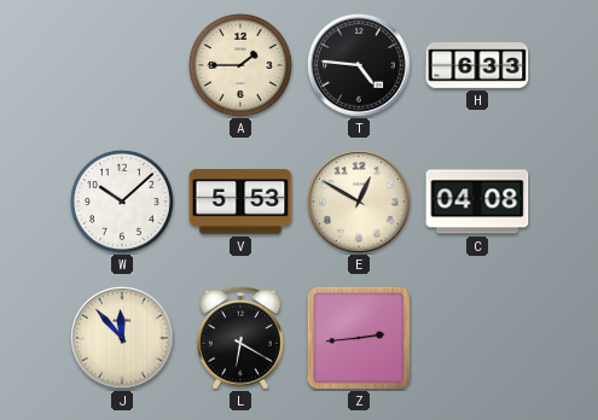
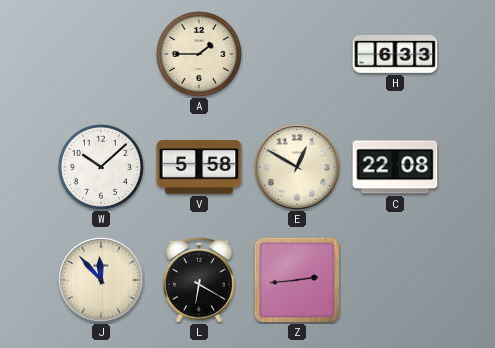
T: 4:46 -> none (359, 65)
V: 5:53 -> 5:58 (199, 167)
C: 04:08 -> 22:08 (395, 167)
